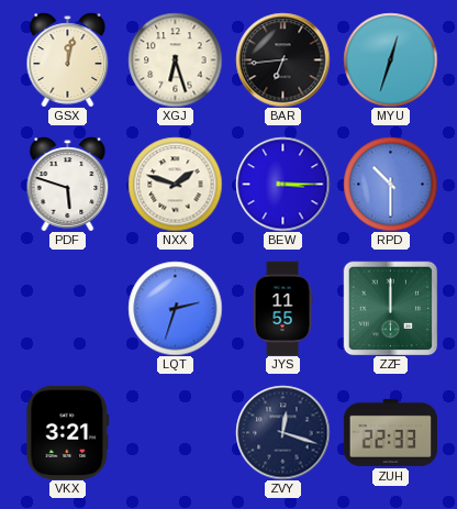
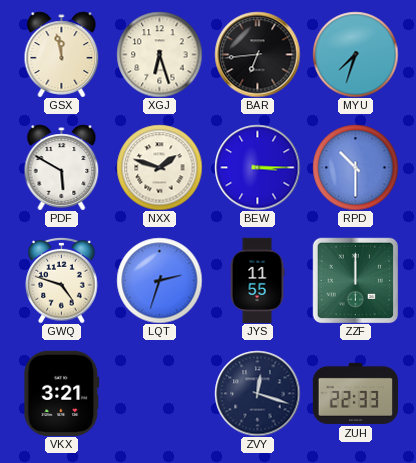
GSX: 12:02 -> 11:58 (62, 54)
MYU: 12:33 -> 7:33 (355, 54)
PDF: 5:48 -> 5:50 (62, 167)
GWQ: none -> 4:48 (62, 280)
